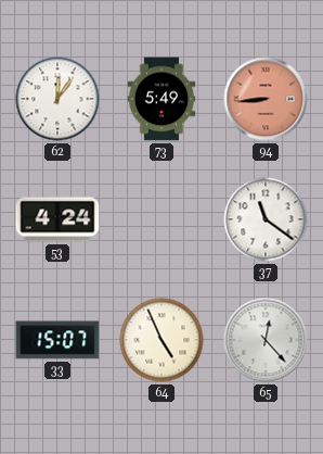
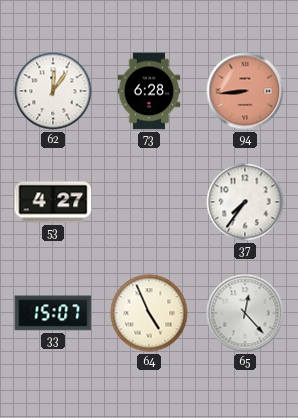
73: 5:49 -> 6:28 (149, 91)
53: 4:24 -> 4:27 (53, 202)
37: 11:21 -> 7:36 (245, 202)
